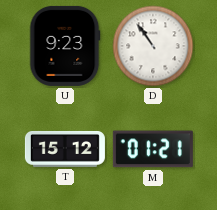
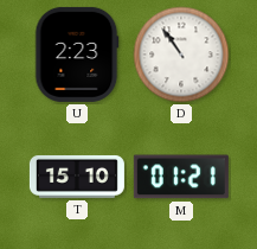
U: 9:23 -> 2:23 (77, 55)
T: 15:12 -> 15:10 (77, 177)
